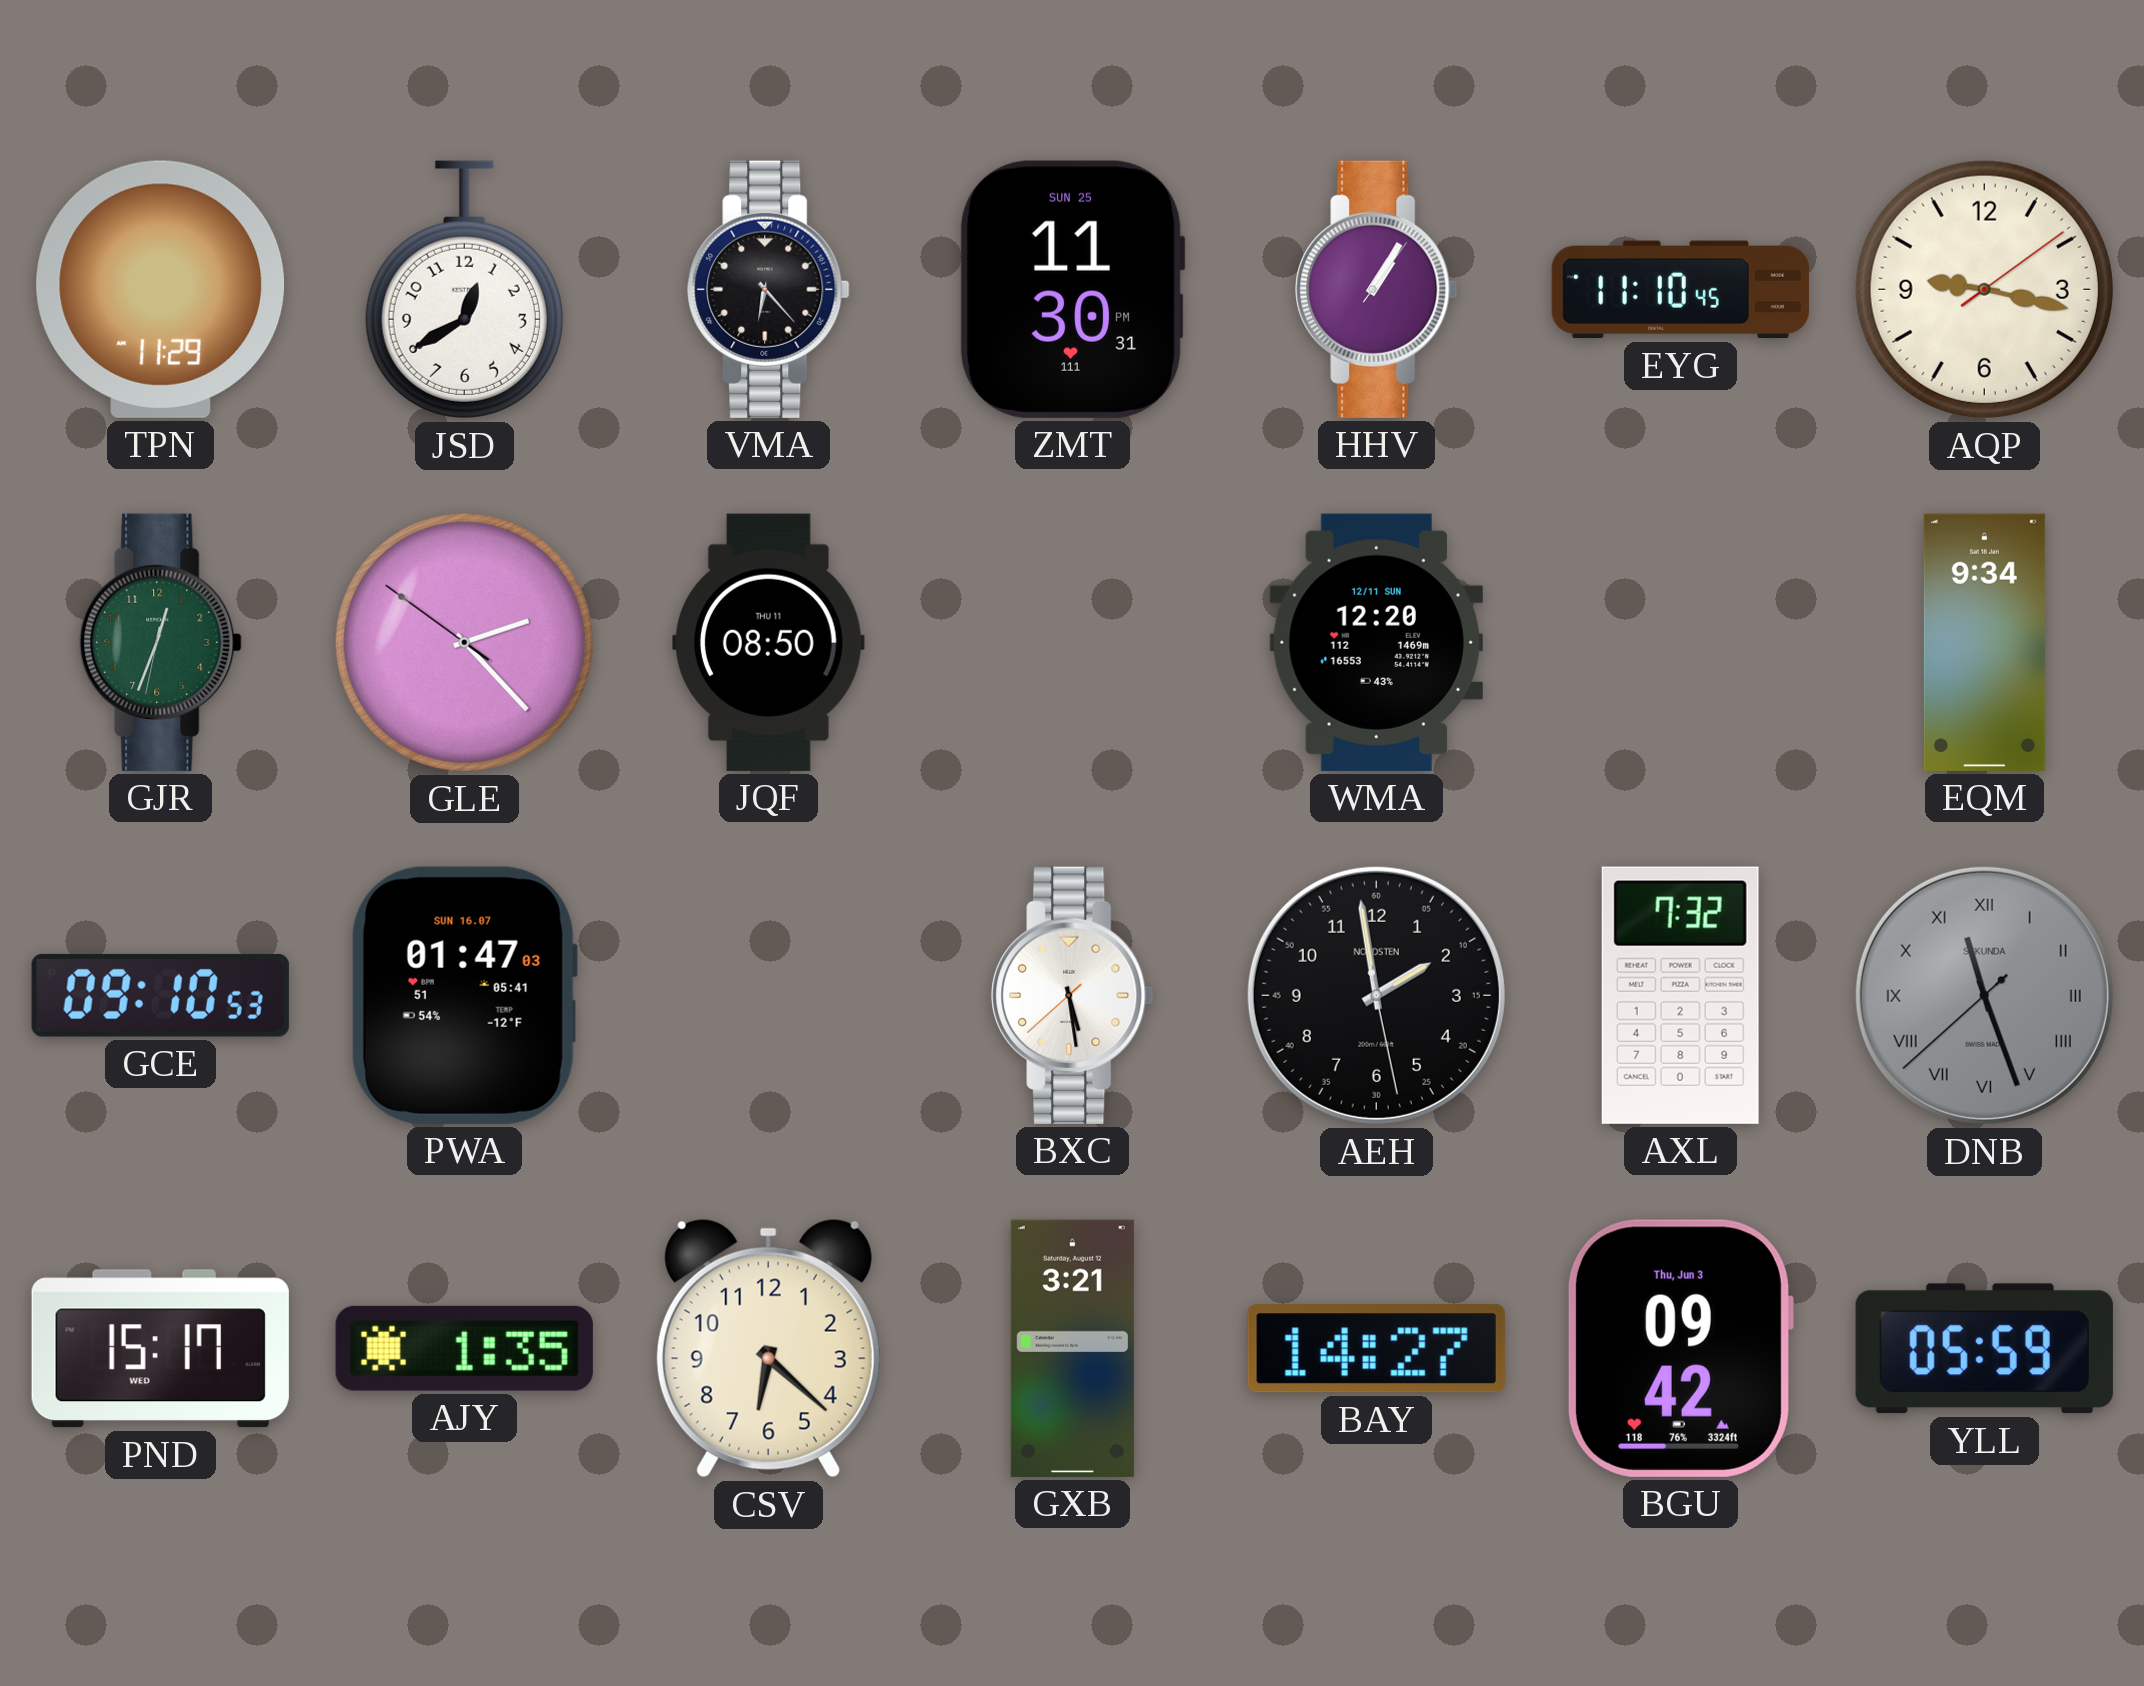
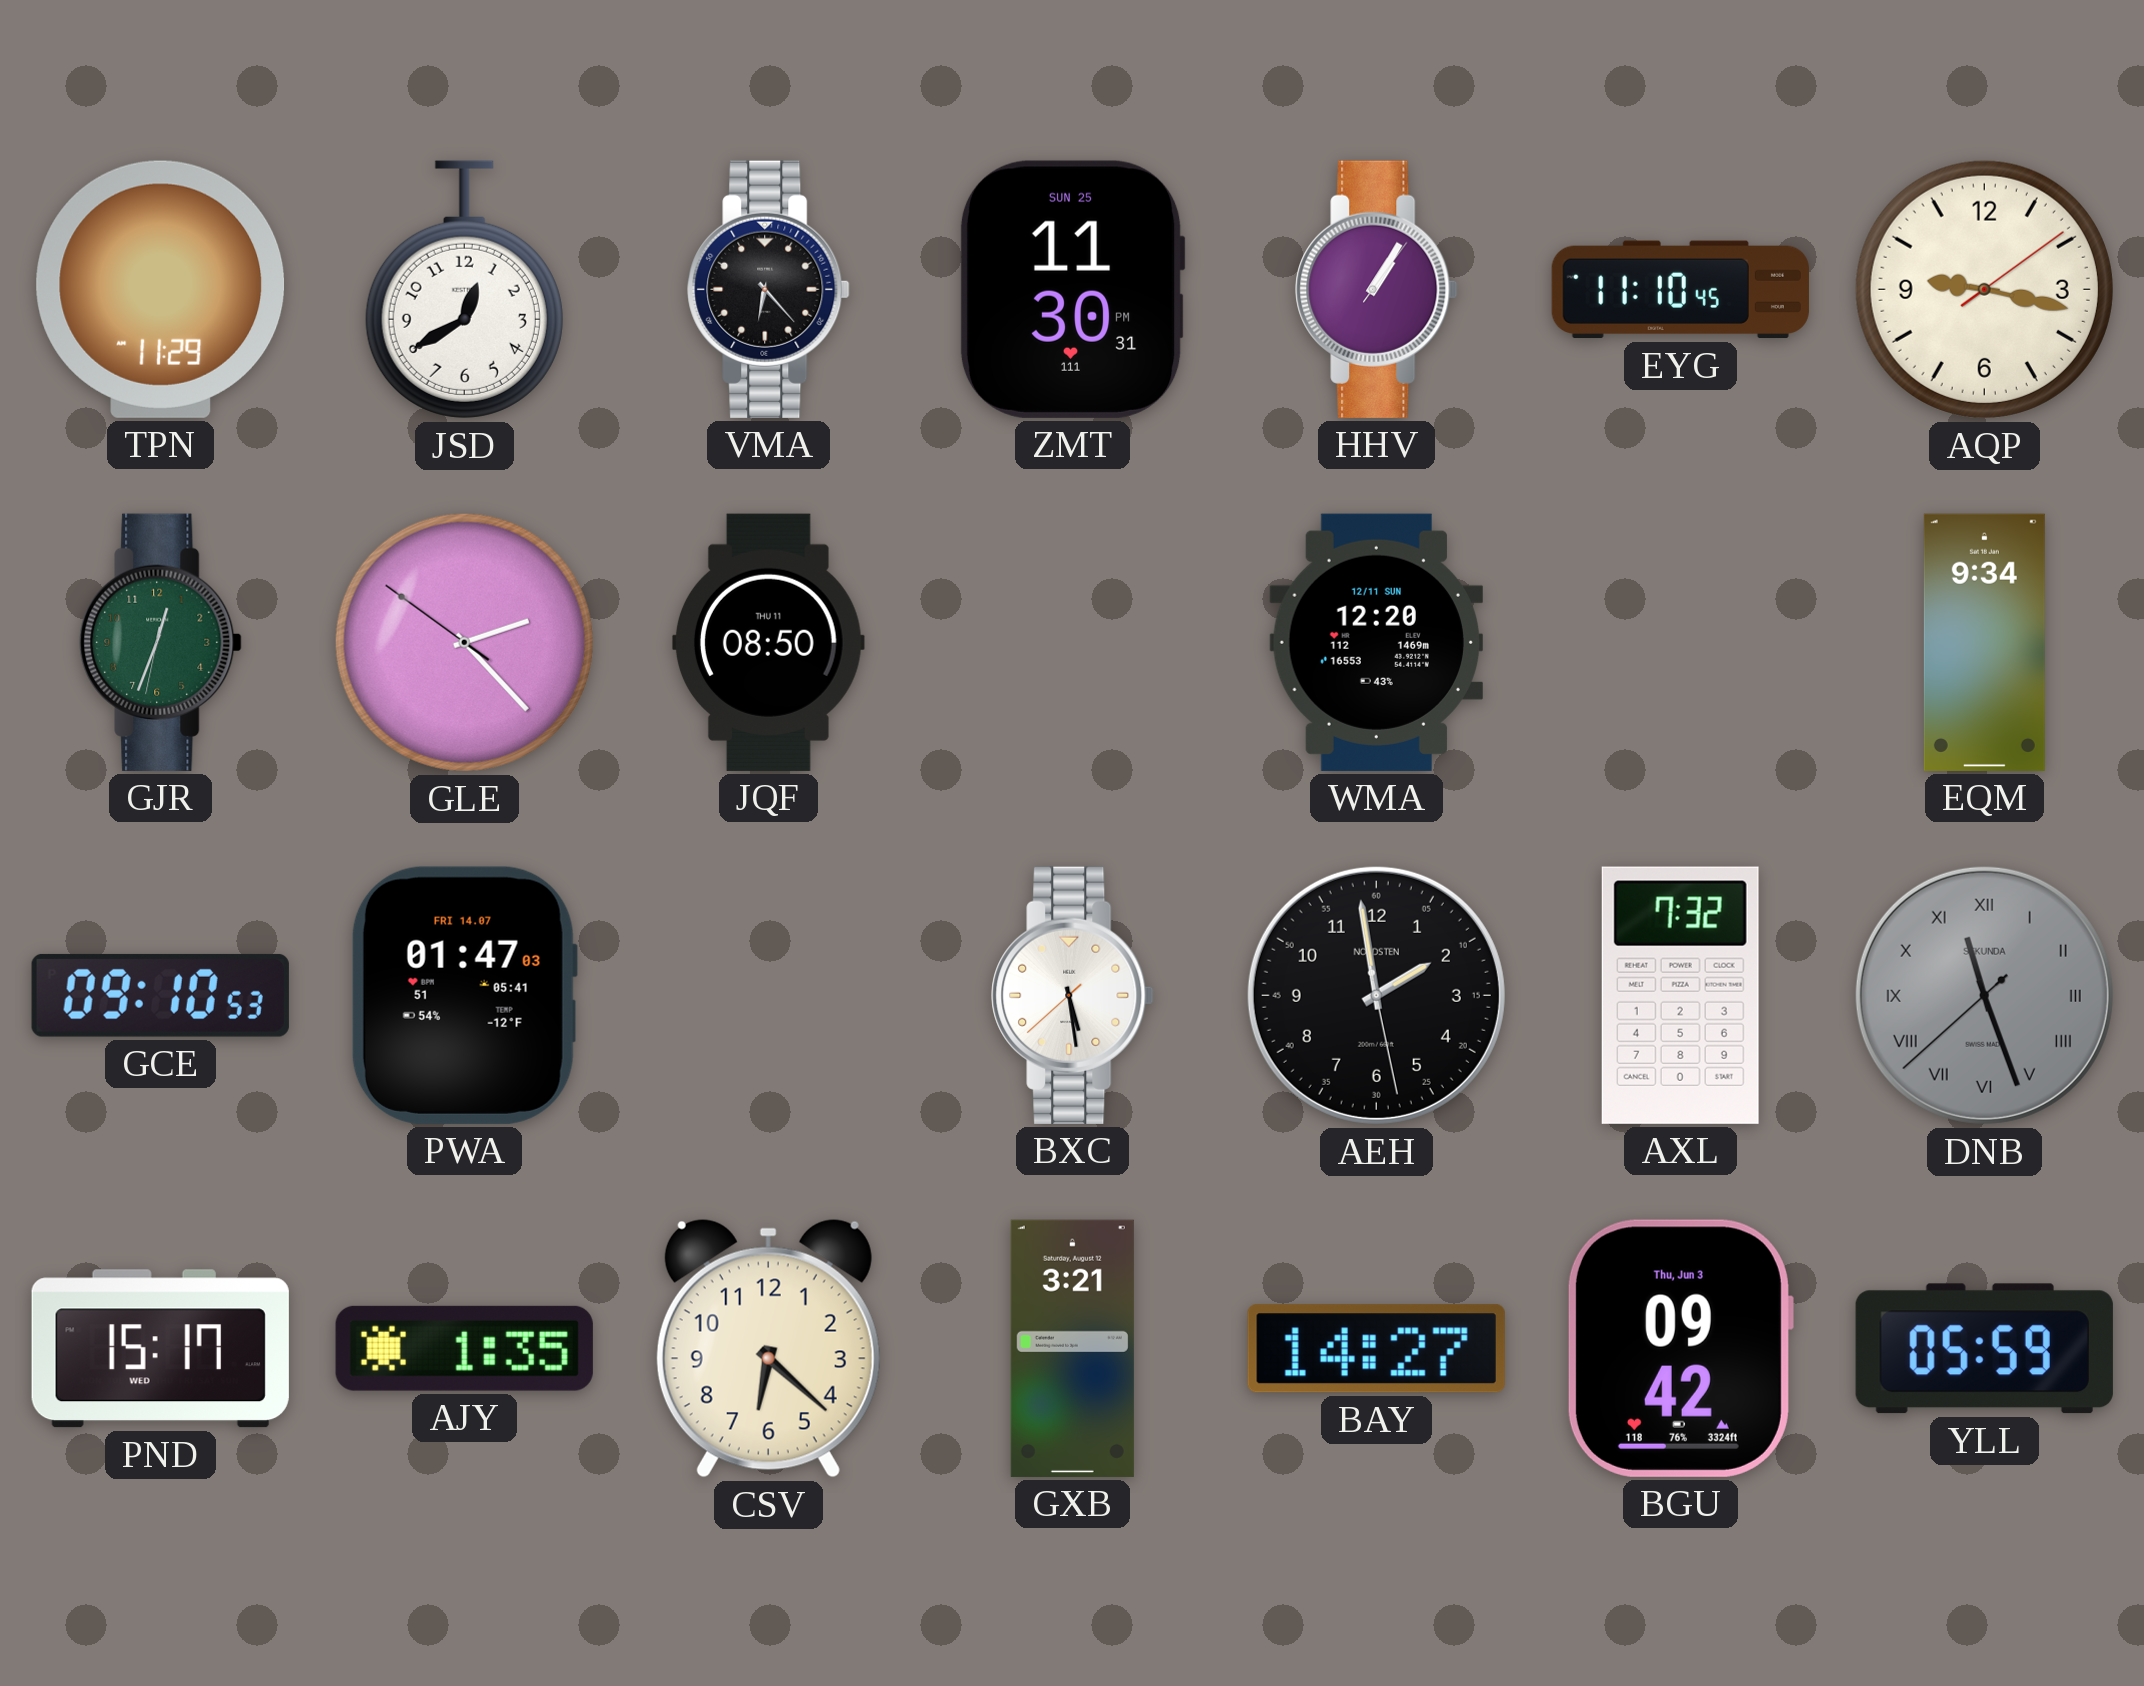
PWA date: SUN 16.07 -> FRI 14.07 (464, 995)
